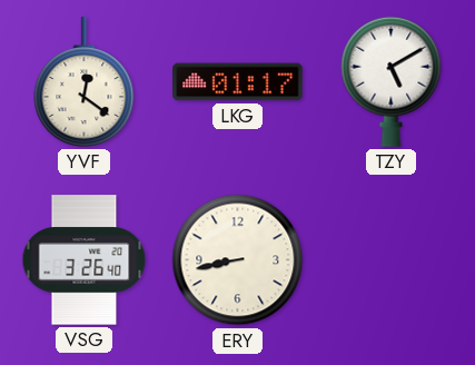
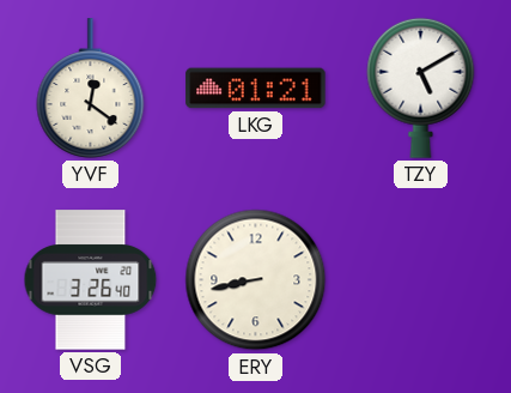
LKG: 01:17 -> 01:21 (256, 89)
